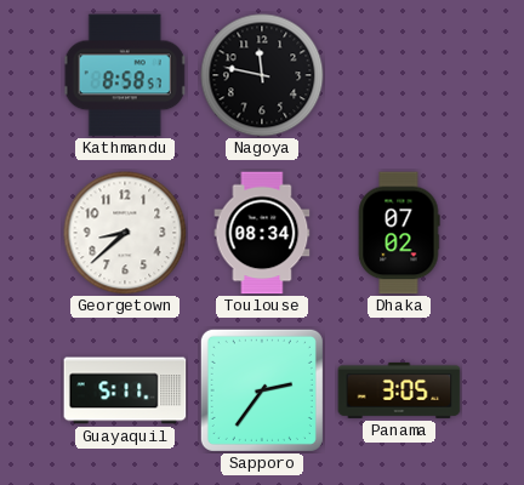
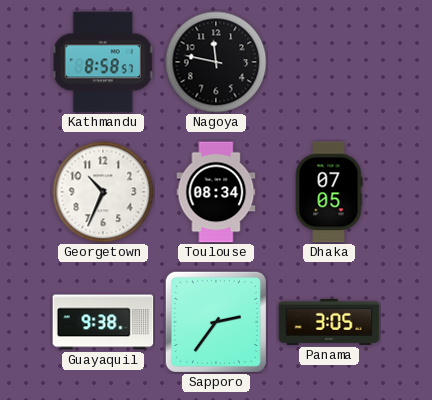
Georgetown: 8:38 -> 10:34 (103, 192)
Dhaka: 07:02 -> 07:05 (329, 192)
Guayaquil: 5:11 -> 9:38 (103, 322)
